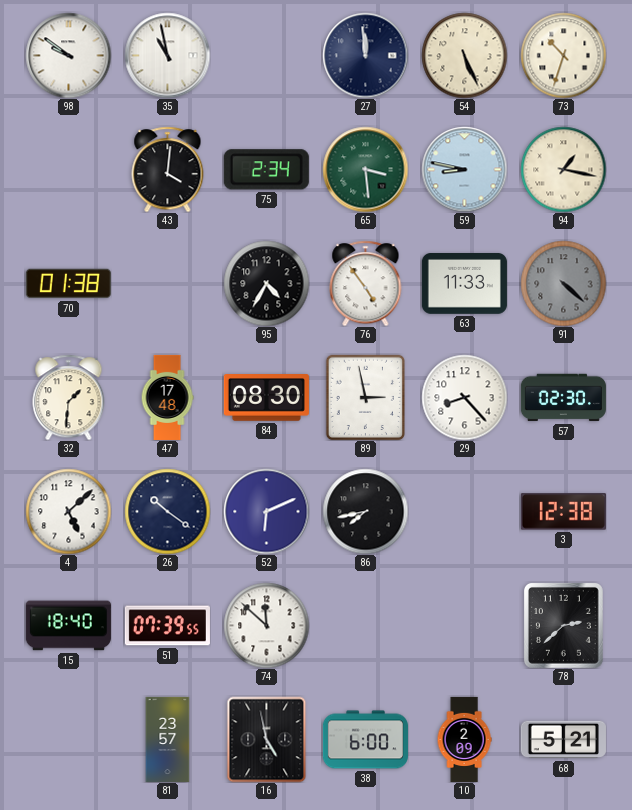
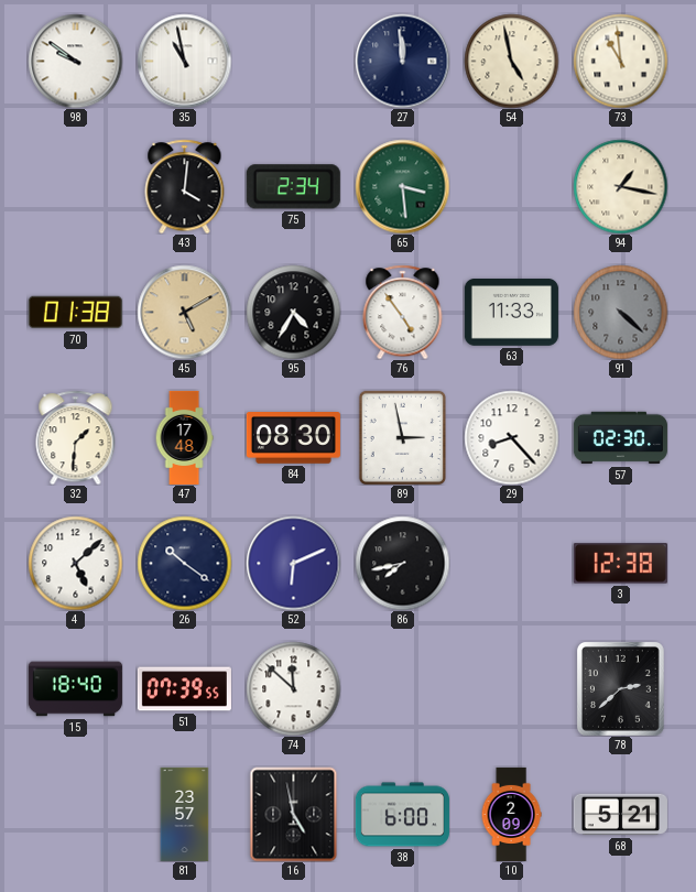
54: 5:26 -> 4:58 (511, 61)
73: 10:33 -> 10:59 (620, 61)
59: 8:47 -> none (464, 169)
45: none -> 5:10 (184, 312)
